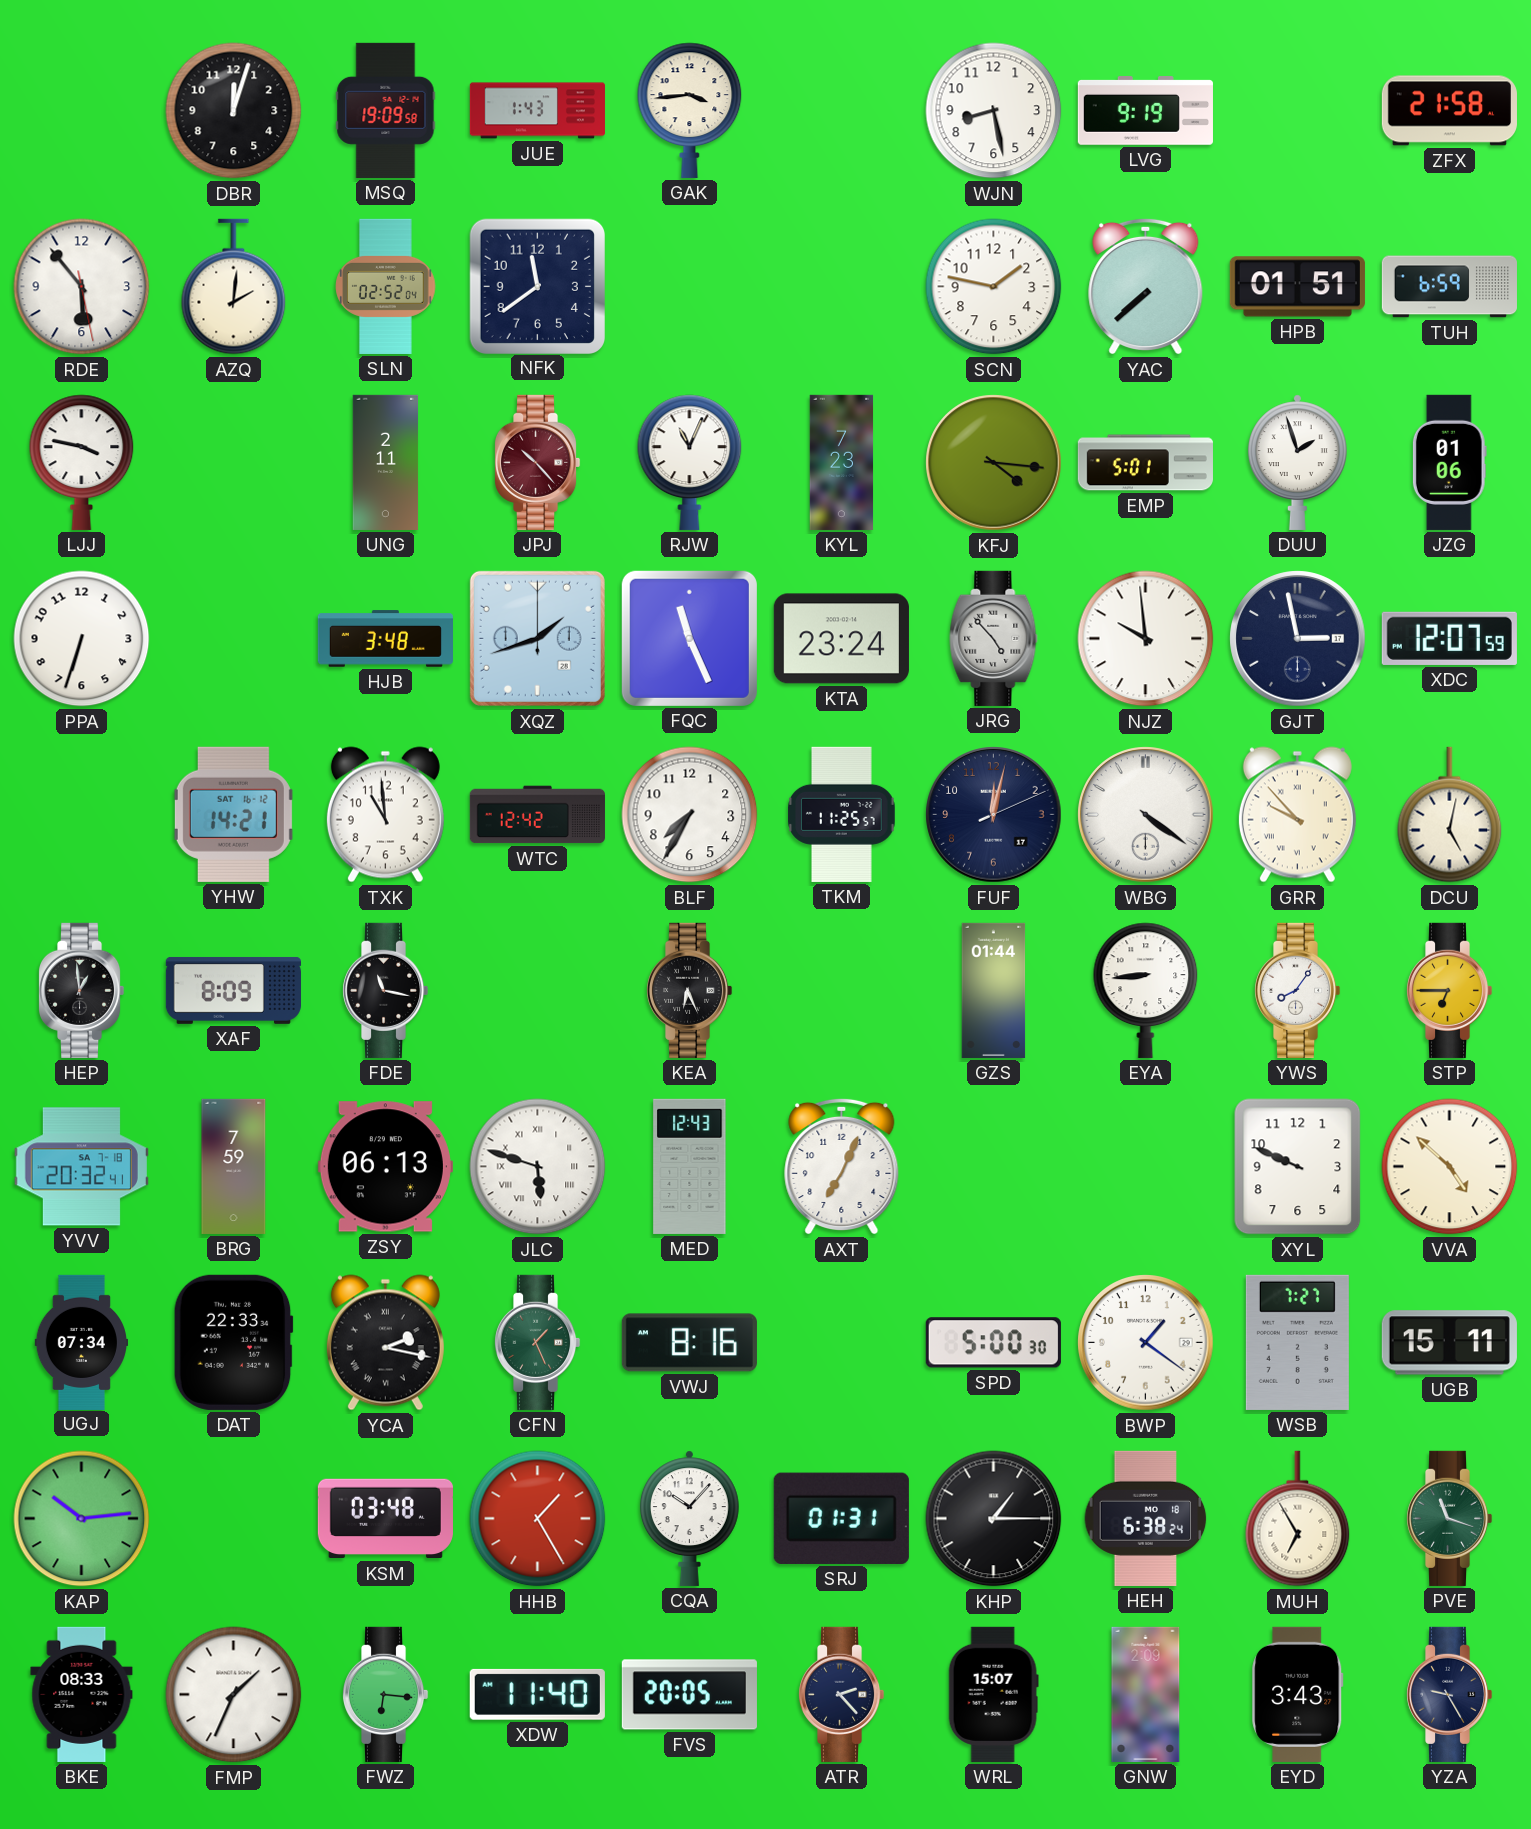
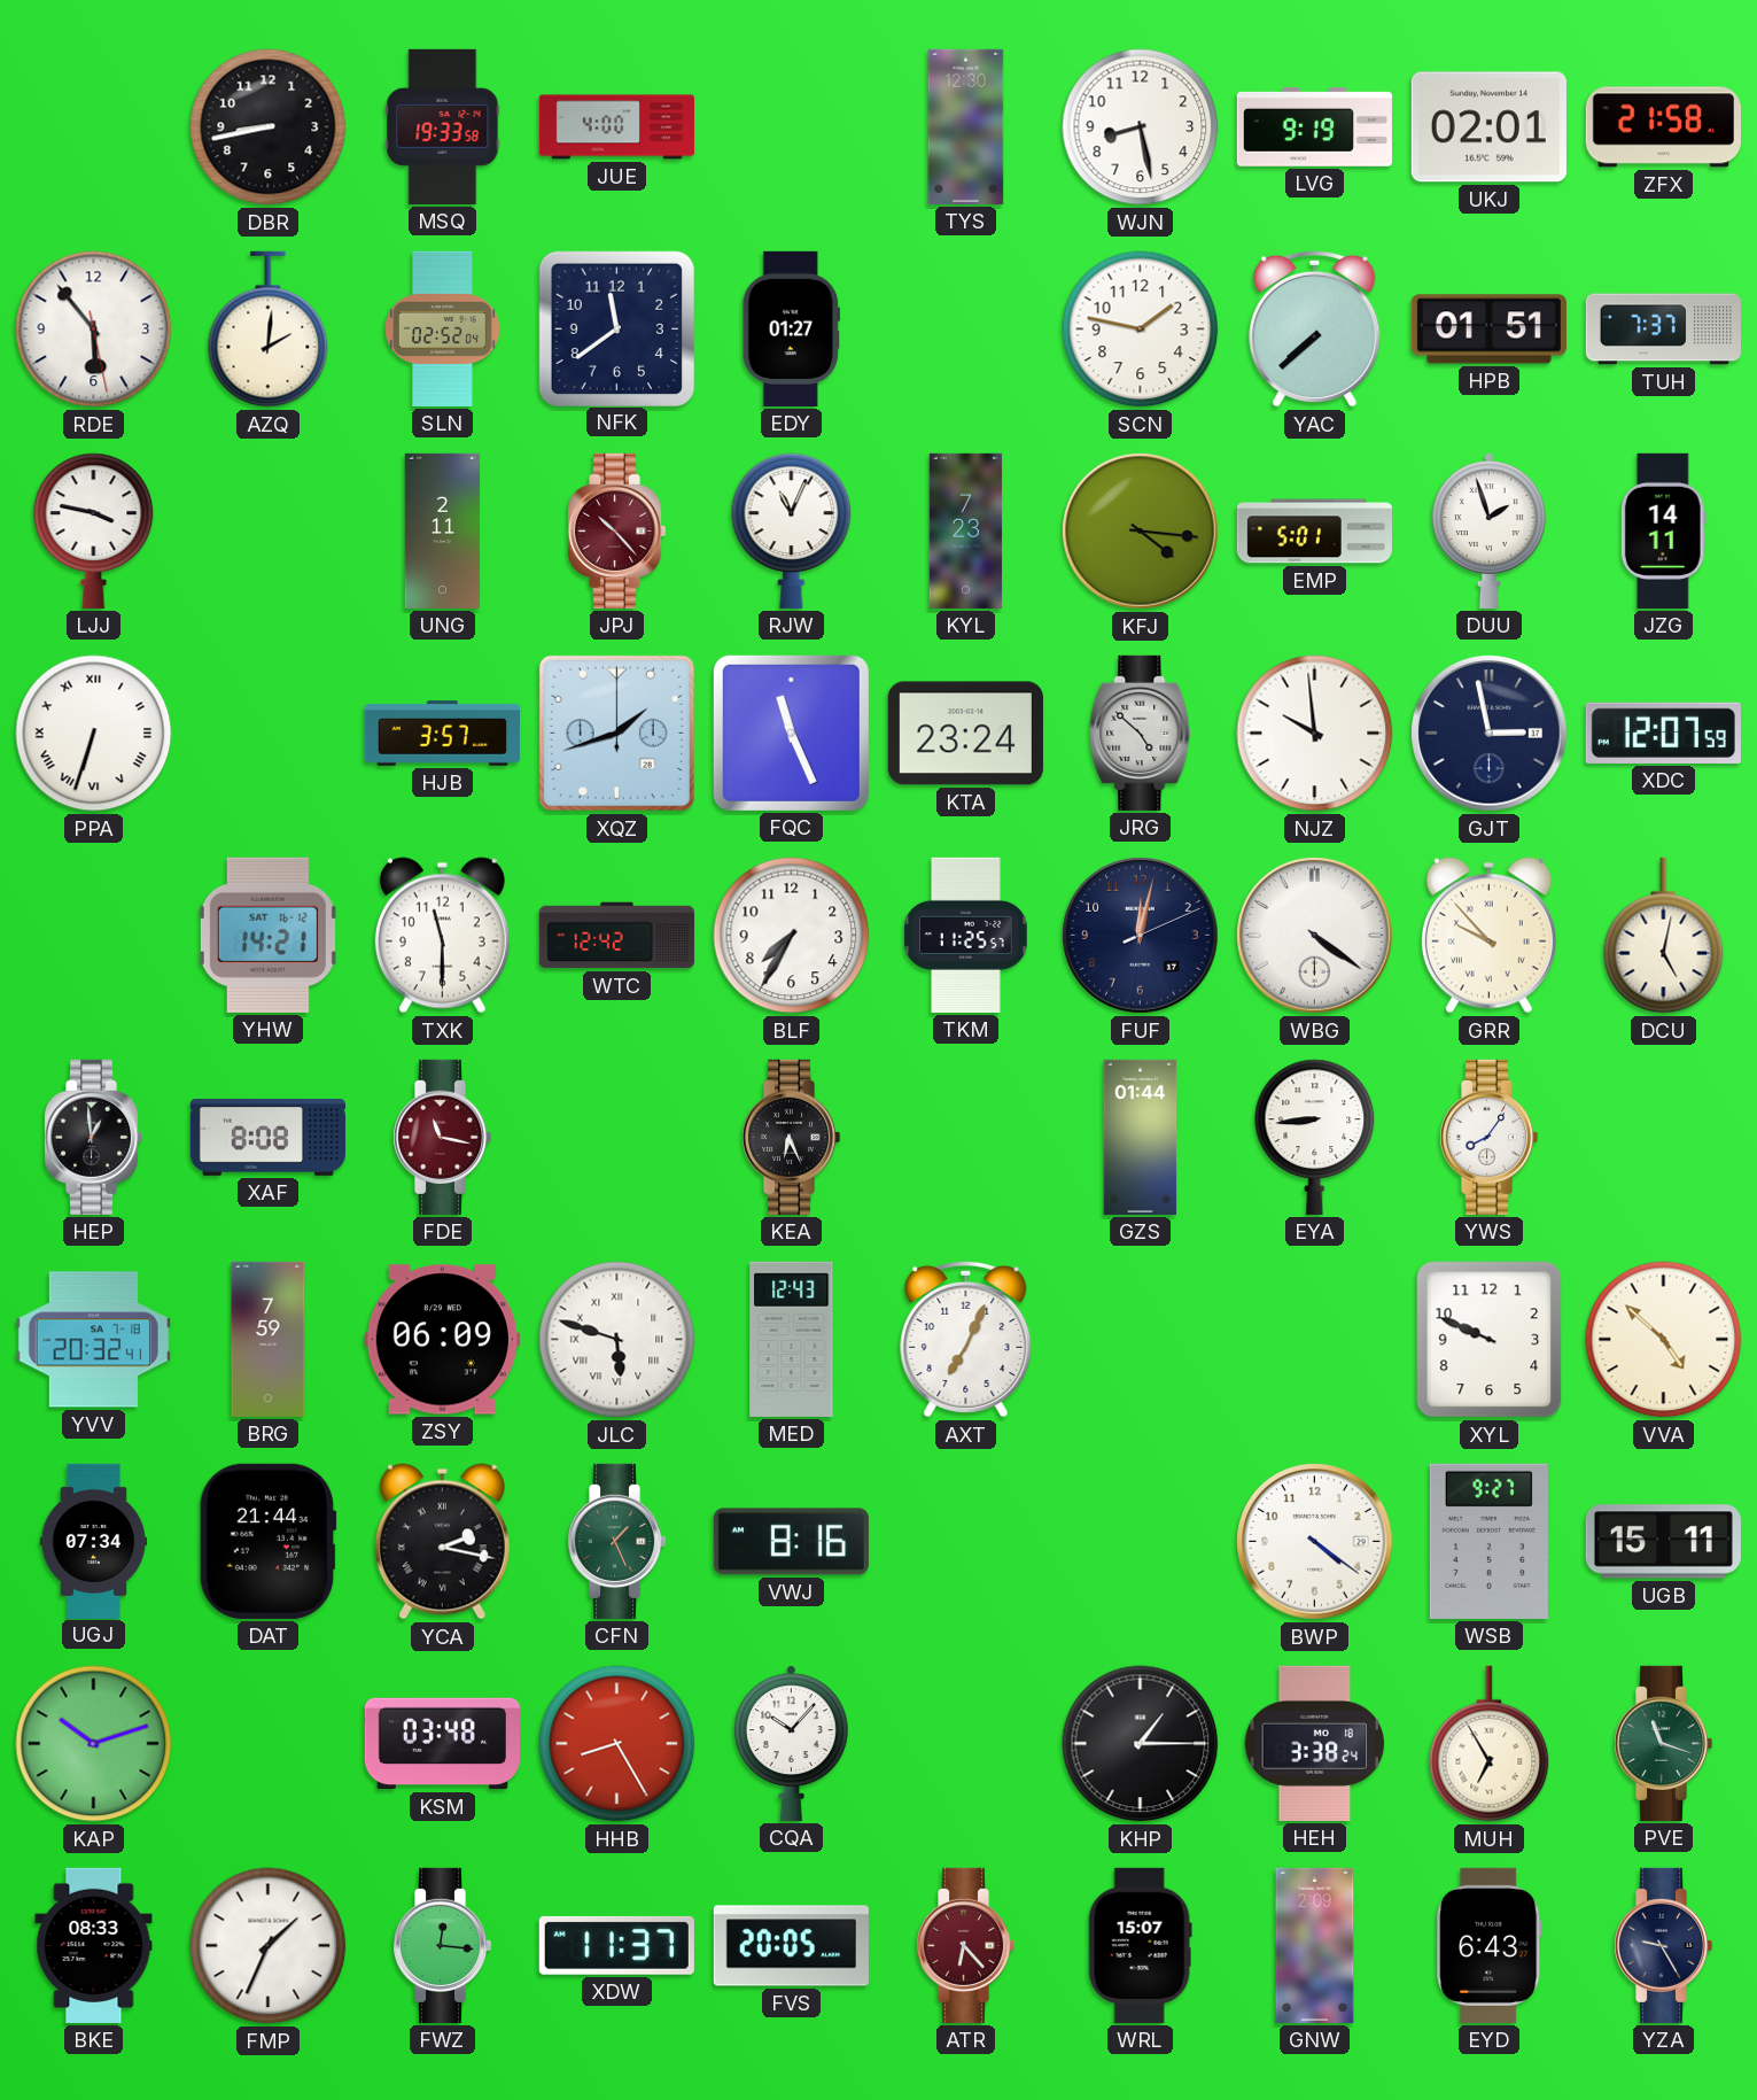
DBR: 12:03 -> 8:43 (269, 127)
MSQ: 19:09 -> 19:33 (443, 126)
JUE: 1:43 -> 4:00 (616, 127)
GAK: 3:44 -> none (690, 110)
TYS: none -> 12:30 (966, 126)
UKJ: none -> 02:01 (1488, 127)
EDY: none -> 01:27 (791, 328)
TUH: 6:59 -> 7:37 (1663, 330)
JZG: 01:06 -> 14:11 (1663, 530)
PPA numerals: Arabic -> Roman (94, 734)
HJB: 3:48 -> 3:57 (442, 734)
JRG: 4:53 -> 4:52 (1141, 733)
TXK: 10:59 -> 11:30 (442, 936)
XAF: 8:09 -> 8:08 (267, 1137)
FDE dial: black -> burgundy (442, 1137)
STP: 6:45 -> none (1449, 990)
ZSY: 06:13 -> 06:09 (442, 1340)
DAT: 22:33 -> 21:44 (267, 1541)
SPD: 5:00 -> none (993, 1343)
BWP: 1:21 -> 4:21 (1315, 1542)
WSB: 7:27 -> 9:27 (1488, 1541)
KAP: 10:14 -> 10:12 (94, 1744)
HHB: 1:25 -> 8:25 (617, 1744)
SRJ: 01:31 -> none (841, 1518)
HEH: 6:38 -> 3:38 (1315, 1743)
FWZ: 6:16 -> 12:16 (442, 1945)
XDW: 11:40 -> 11:37 (616, 1945)
ATR: 2:23 -> 6:23 (965, 1945)
ATR dial: navy -> burgundy (965, 1945)
EYD: 3:43 -> 6:43 (1490, 1945)
